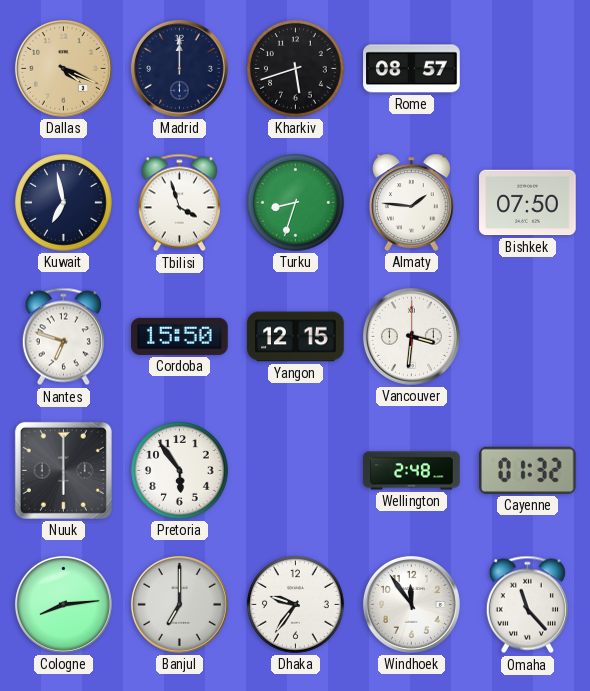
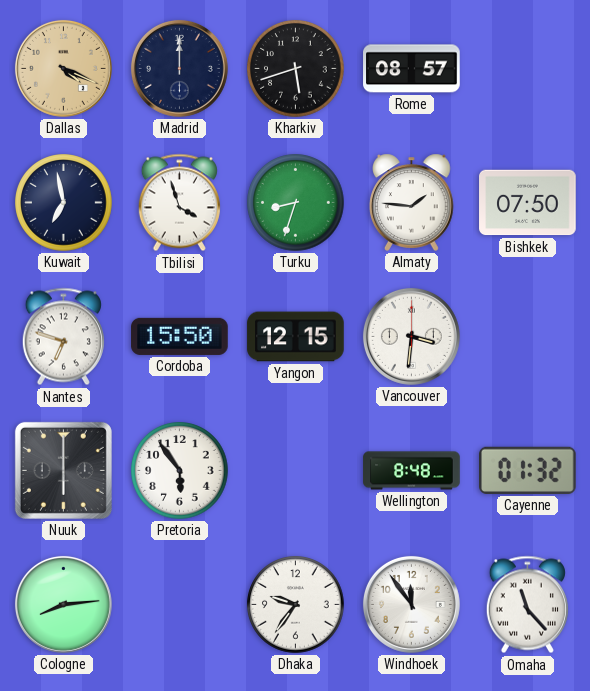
Wellington: 2:48 -> 8:48 (412, 471)
Banjul: 7:00 -> none (179, 604)
